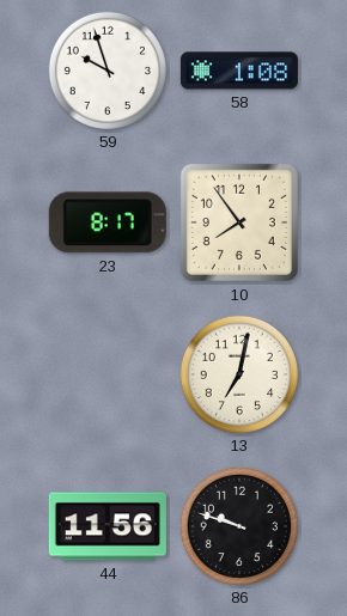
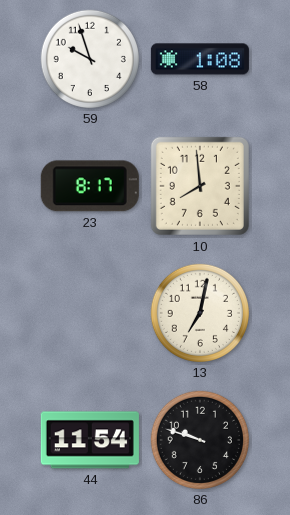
10: 7:54 -> 7:59 (200, 186)
44: 11:56 -> 11:54 (90, 440)
